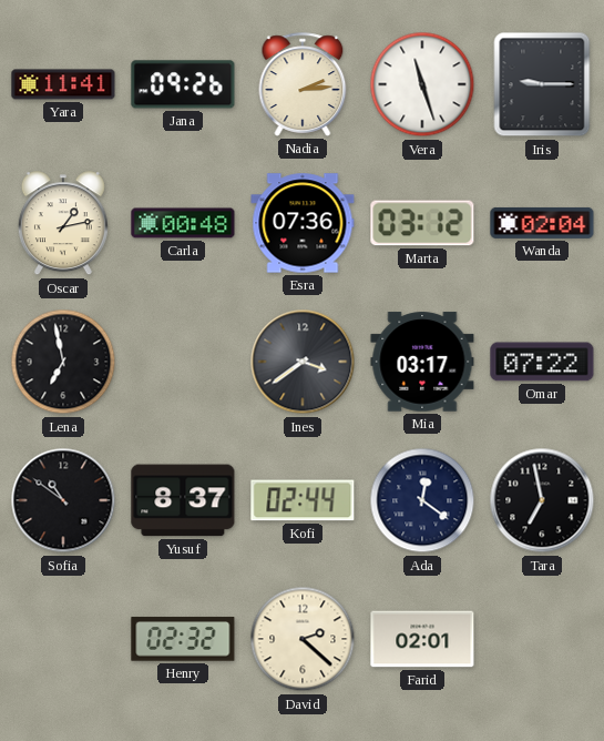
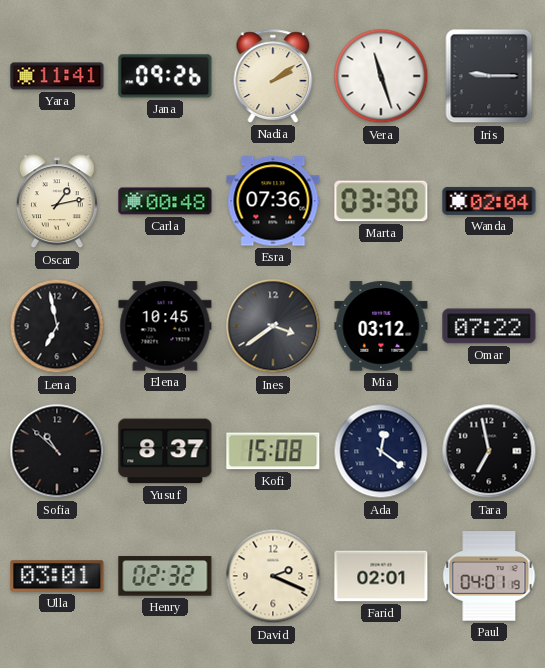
Nadia: 2:14 -> 2:09 (273, 76)
Marta: 03:12 -> 03:30 (381, 201)
Elena: none -> 10:45 (165, 326)
Mia: 03:17 -> 03:12 (381, 326)
Sofia: 10:51 -> 10:52 (57, 451)
Kofi: 02:44 -> 15:08 (273, 451)
Ulla: none -> 03:01 (57, 576)
David: 2:22 -> 2:19 (273, 576)
Paul: none -> 04:01 (489, 576)
